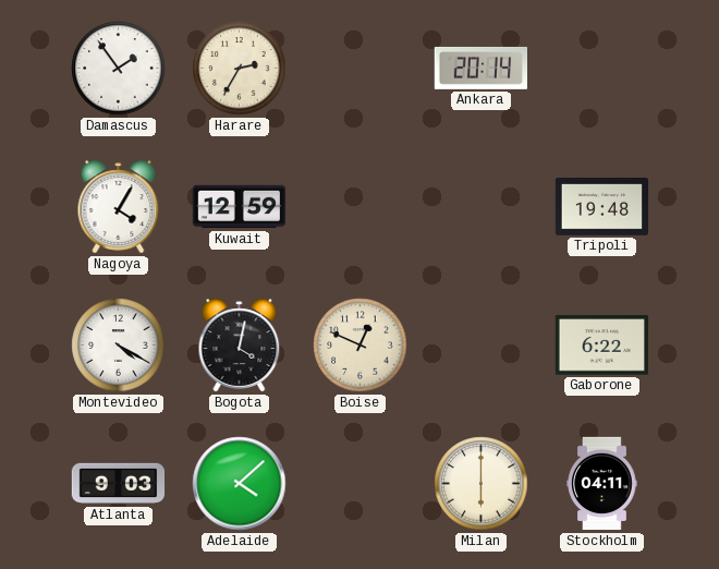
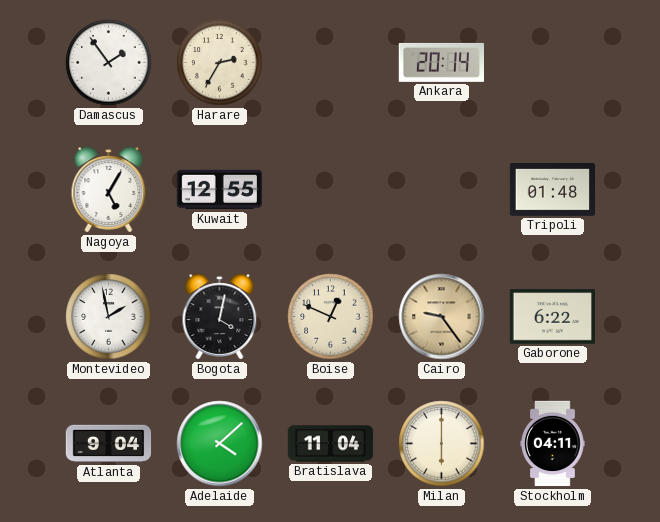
Nagoya: 4:05 -> 5:05 (109, 190)
Kuwait: 12:59 -> 12:55 (220, 190)
Tripoli: 19:48 -> 01:48 (553, 190)
Montevideo: 4:20 -> 1:58 (109, 317)
Cairo: none -> 9:24 (442, 317)
Atlanta: 9:03 -> 9:04 (109, 444)
Bratislava: none -> 11:04 (331, 444)
